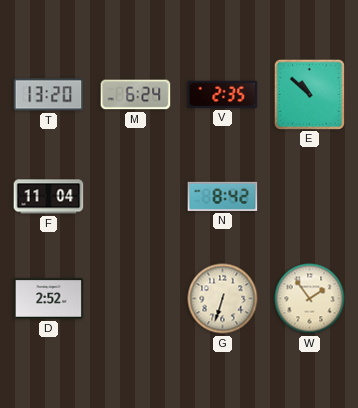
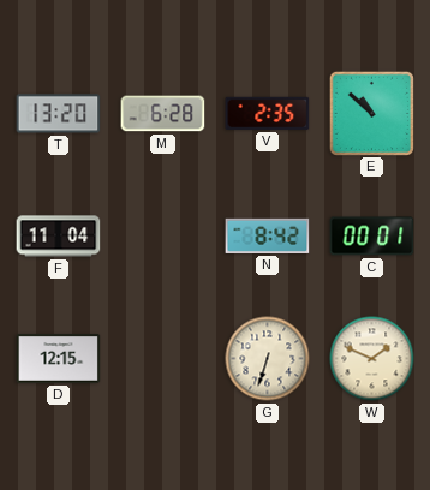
M: 6:24 -> 6:28 (163, 114)
C: none -> 00:01 (372, 237)
D: 2:52 -> 12:15 (59, 359)
W: 1:54 -> 1:49 (372, 359)
